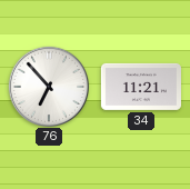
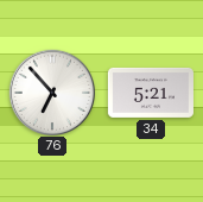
34: 11:21 -> 5:21 (151, 93)
